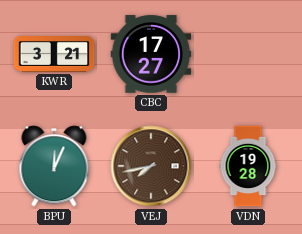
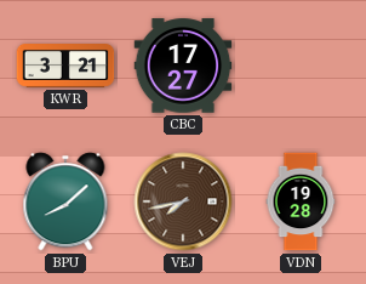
BPU: 12:04 -> 8:08 (65, 201)
